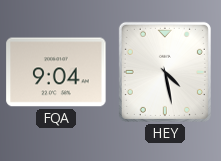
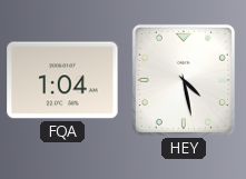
FQA: 9:04 -> 1:04 (62, 80)
